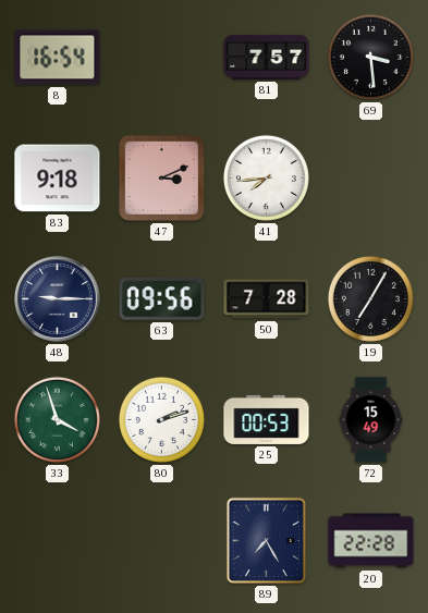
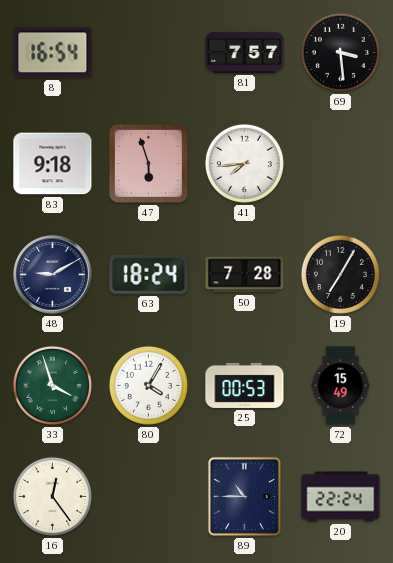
47: 3:11 -> 5:57 (148, 163)
48: 9:15 -> 9:10 (53, 275)
63: 09:56 -> 18:24 (149, 274)
80: 2:12 -> 4:05 (148, 385)
16: none -> 12:24 (52, 496)
89: 7:25 -> 10:45 (244, 496)
20: 22:28 -> 22:24 (341, 497)
